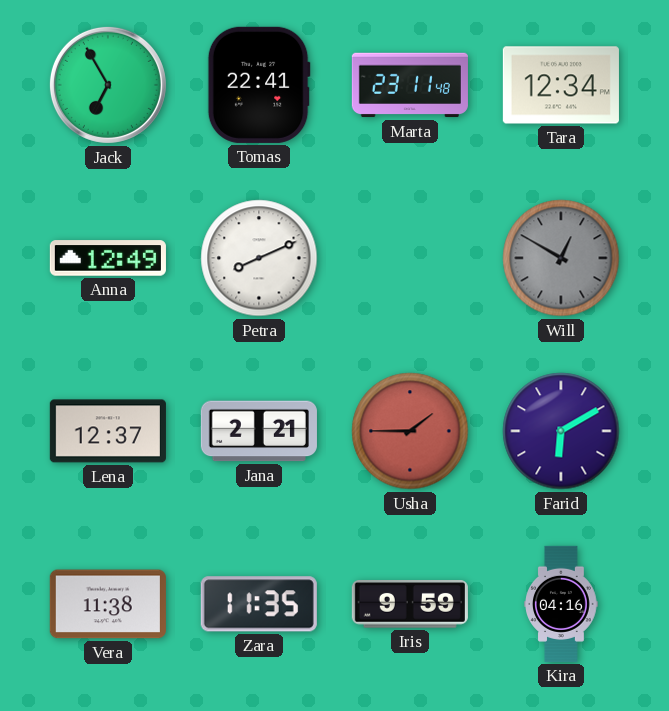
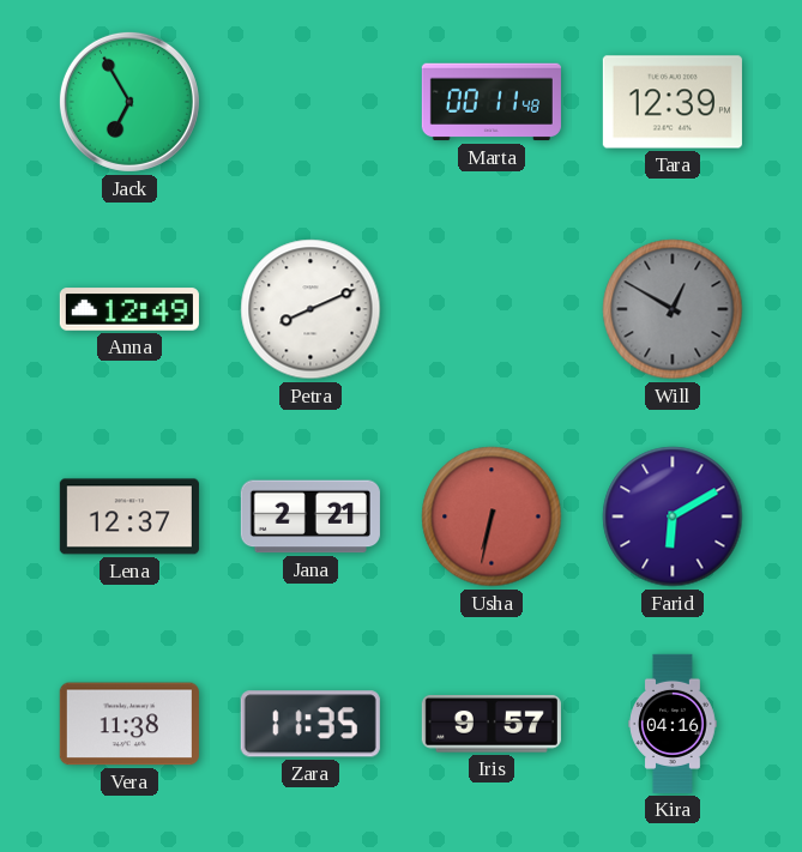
Tomas: 22:41 -> none (259, 85)
Marta: 23:11 -> 00:11 (492, 102)
Tara: 12:34 -> 12:39 (673, 102)
Usha: 1:45 -> 6:32 (492, 516)
Iris: 9:59 -> 9:57 (492, 724)
